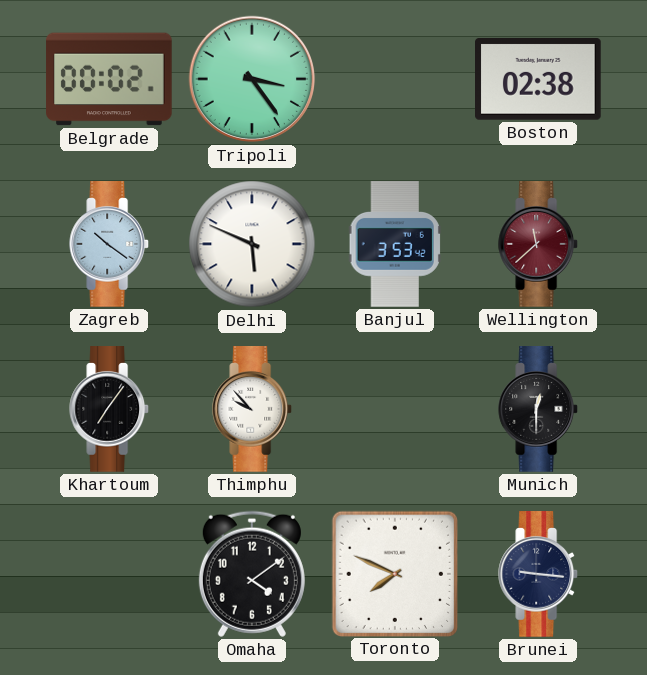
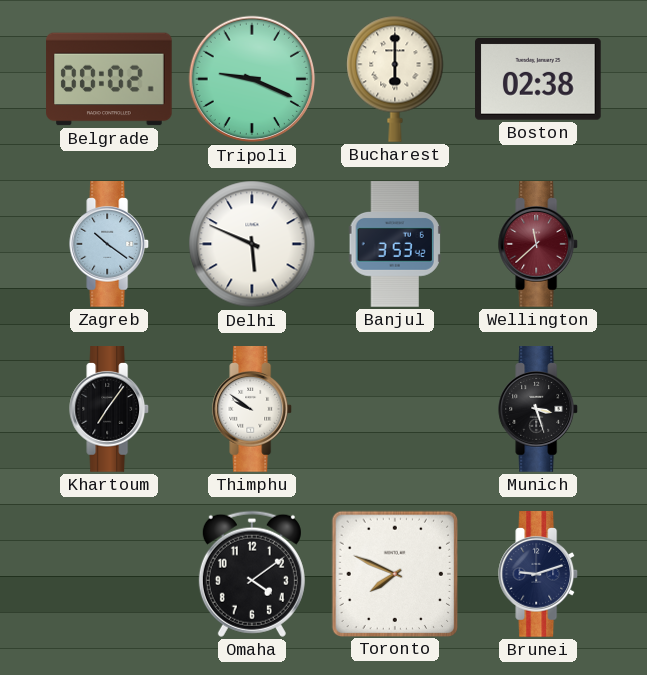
Tripoli: 3:24 -> 9:19 (252, 79)
Bucharest: none -> 6:00 (395, 79)
Thimphu: 9:53 -> 9:51 (253, 409)
Munich: 12:30 -> 3:27 (539, 409)
Brunei: 9:16 -> 9:12 (539, 574)
